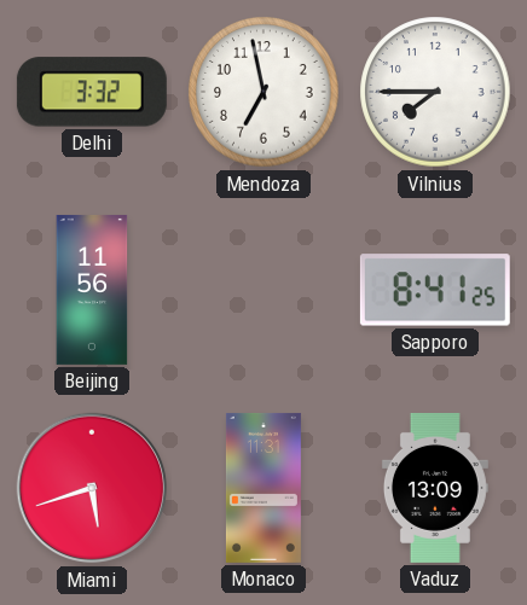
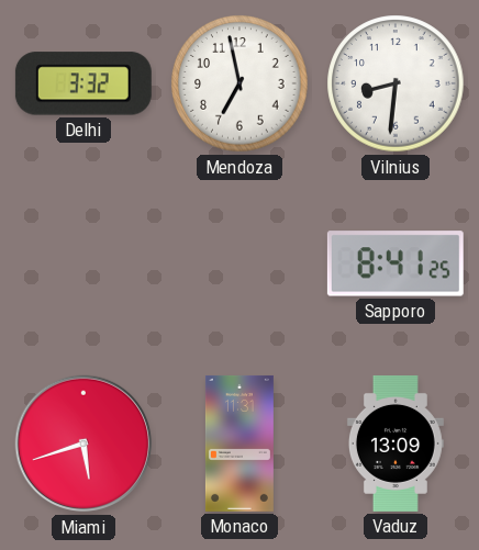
Vilnius: 7:45 -> 8:31 (396, 83)
Beijing: 11:56 -> none (92, 290)
